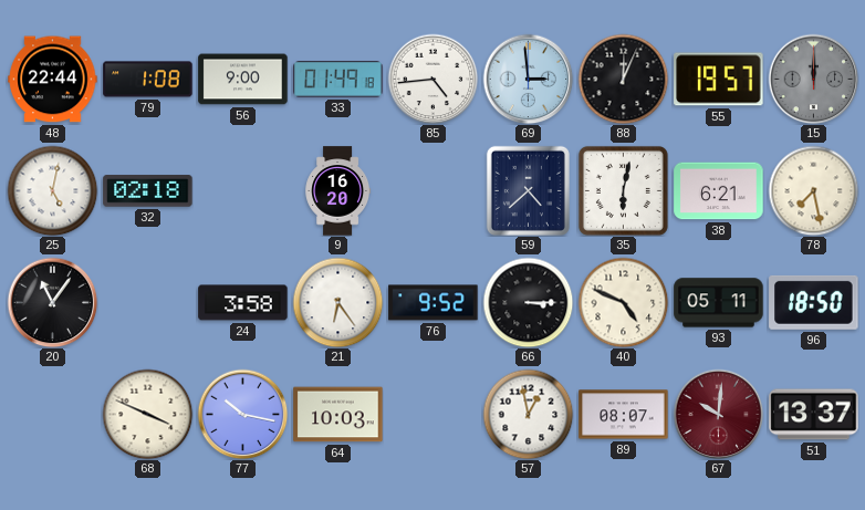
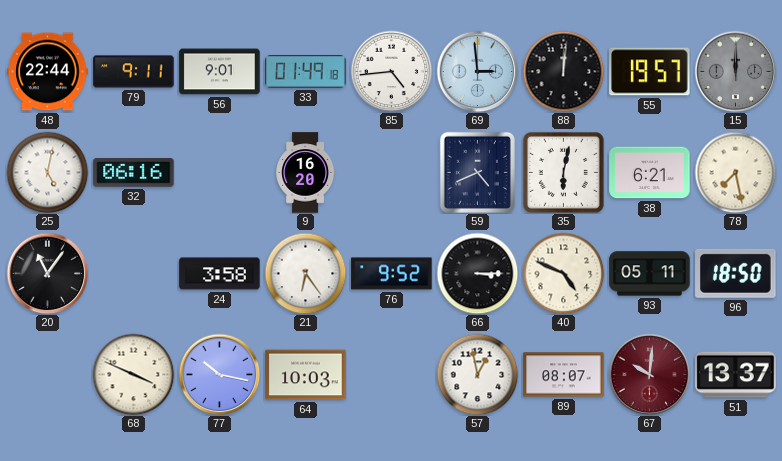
79: 1:08 -> 9:11 (134, 72)
56: 9:00 -> 9:01 (220, 72)
88: 12:04 -> 12:01 (563, 71)
32: 02:18 -> 06:16 (134, 173)
59: 4:38 -> 4:41 (477, 172)
